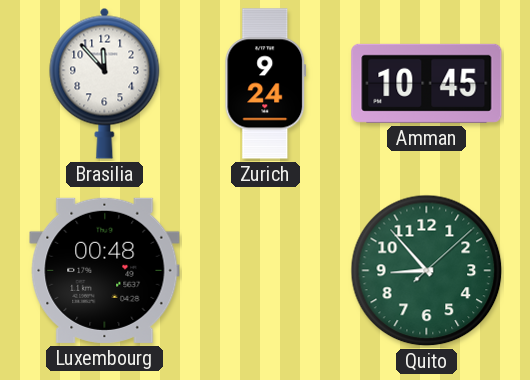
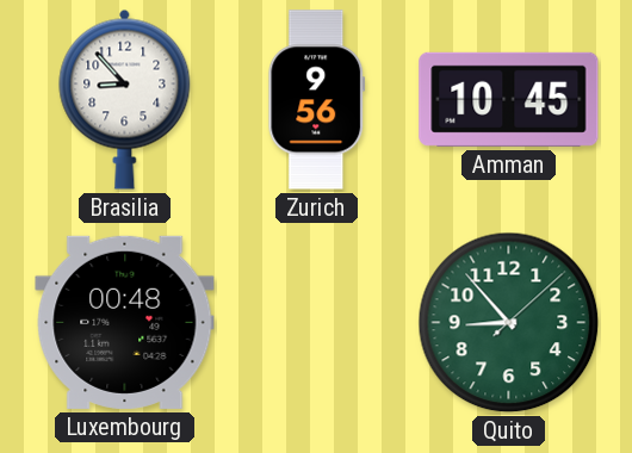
Brasilia: 11:53 -> 8:53 (125, 99)
Zurich: 9:24 -> 9:56 (317, 100)
